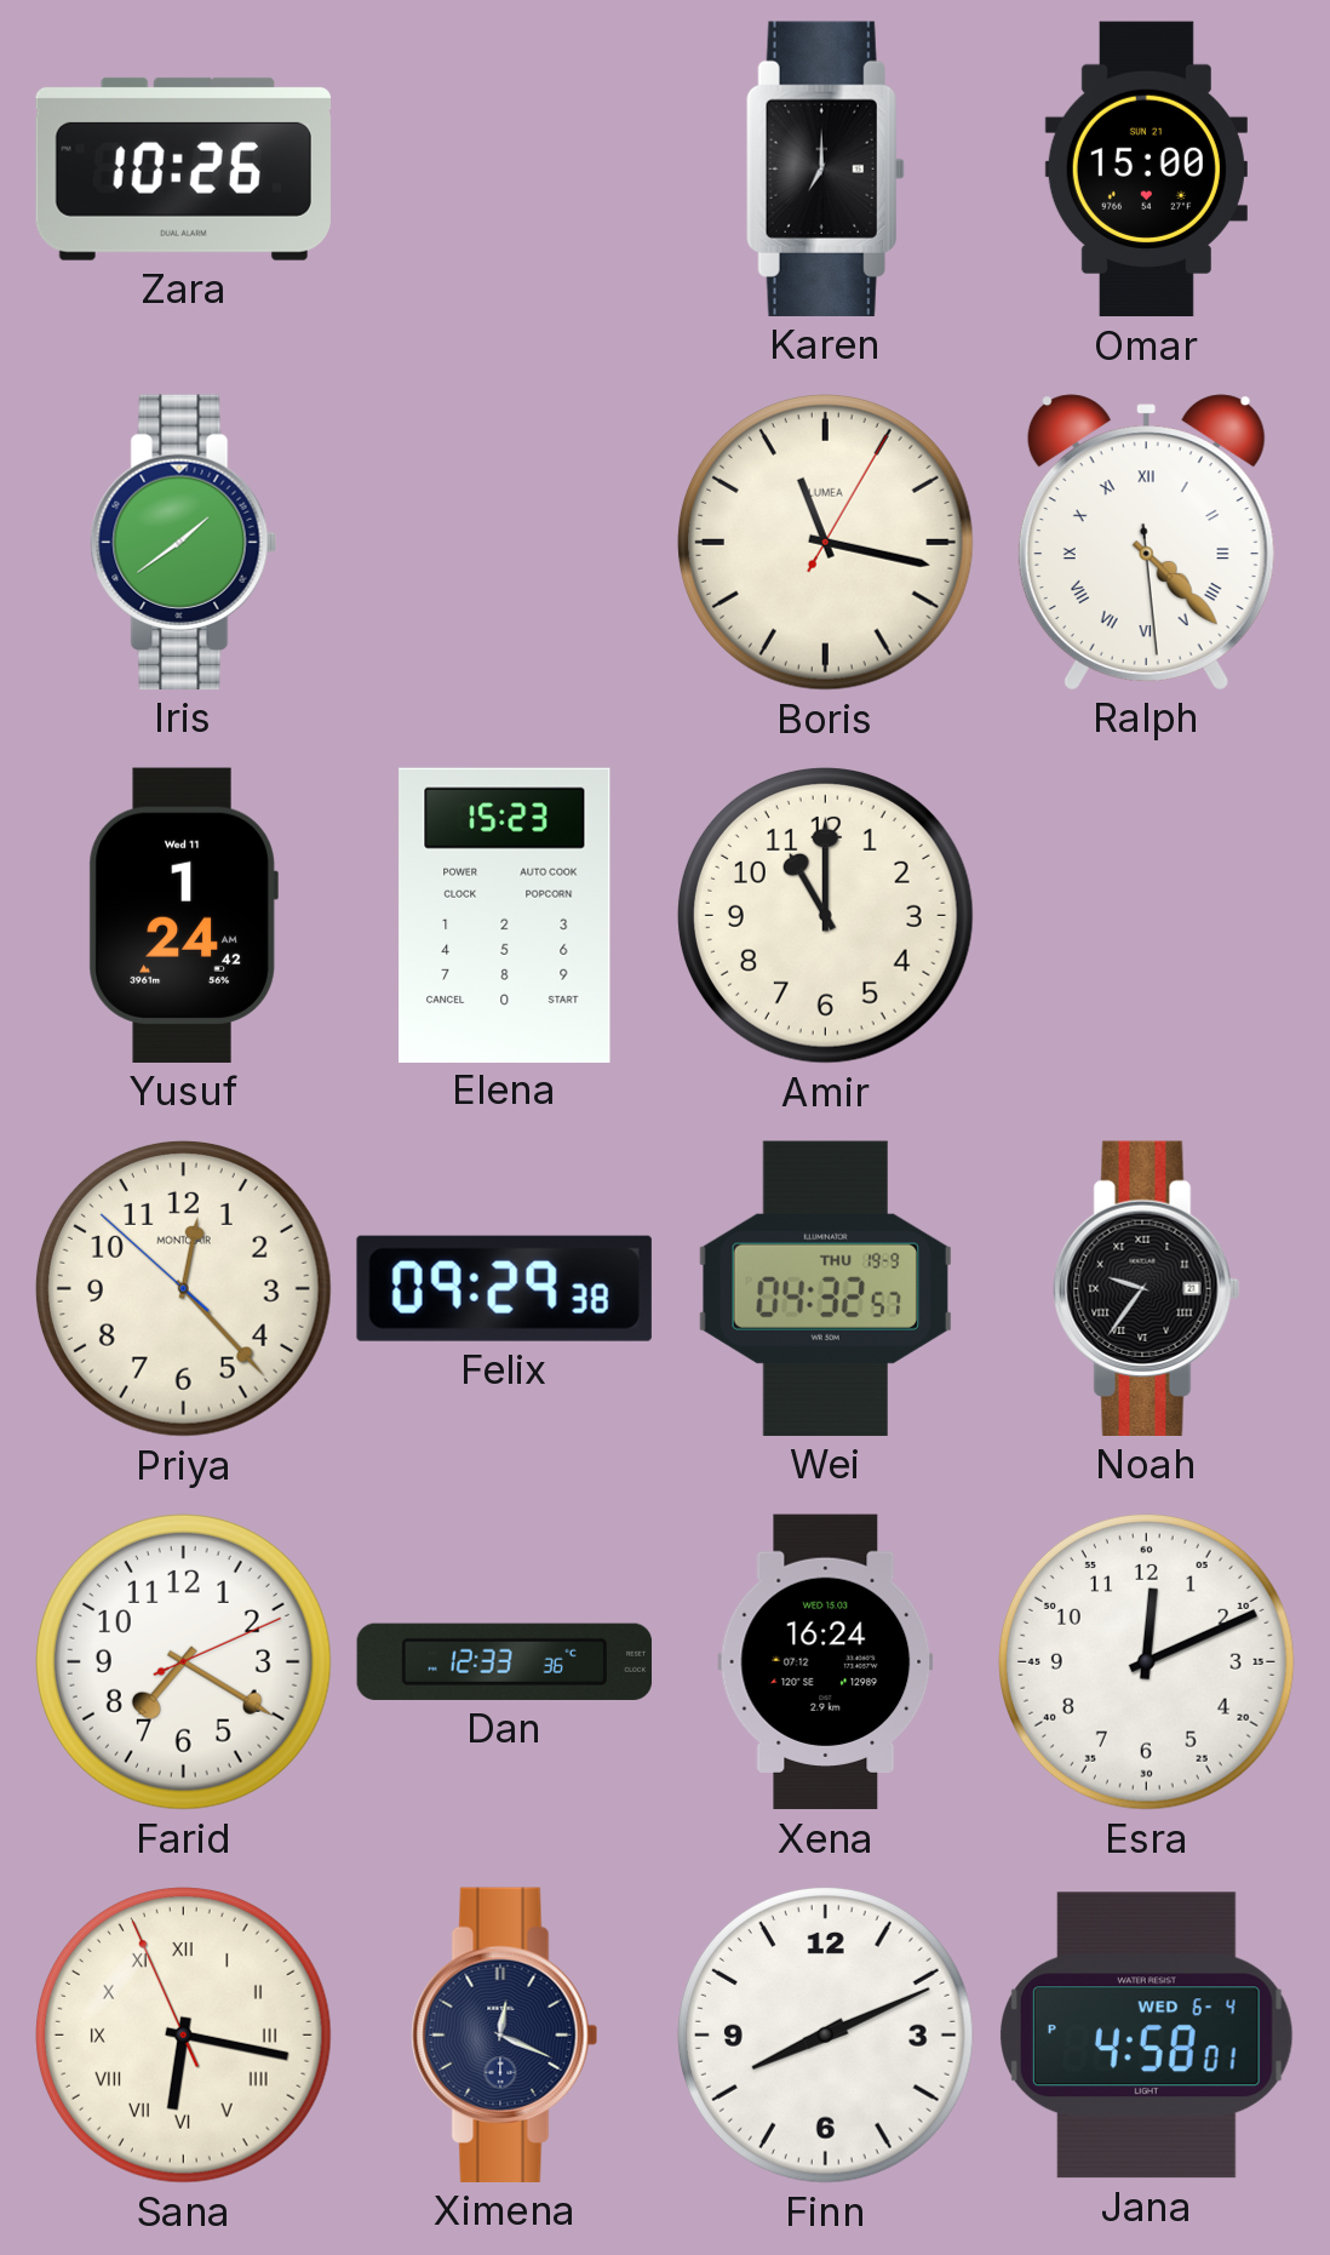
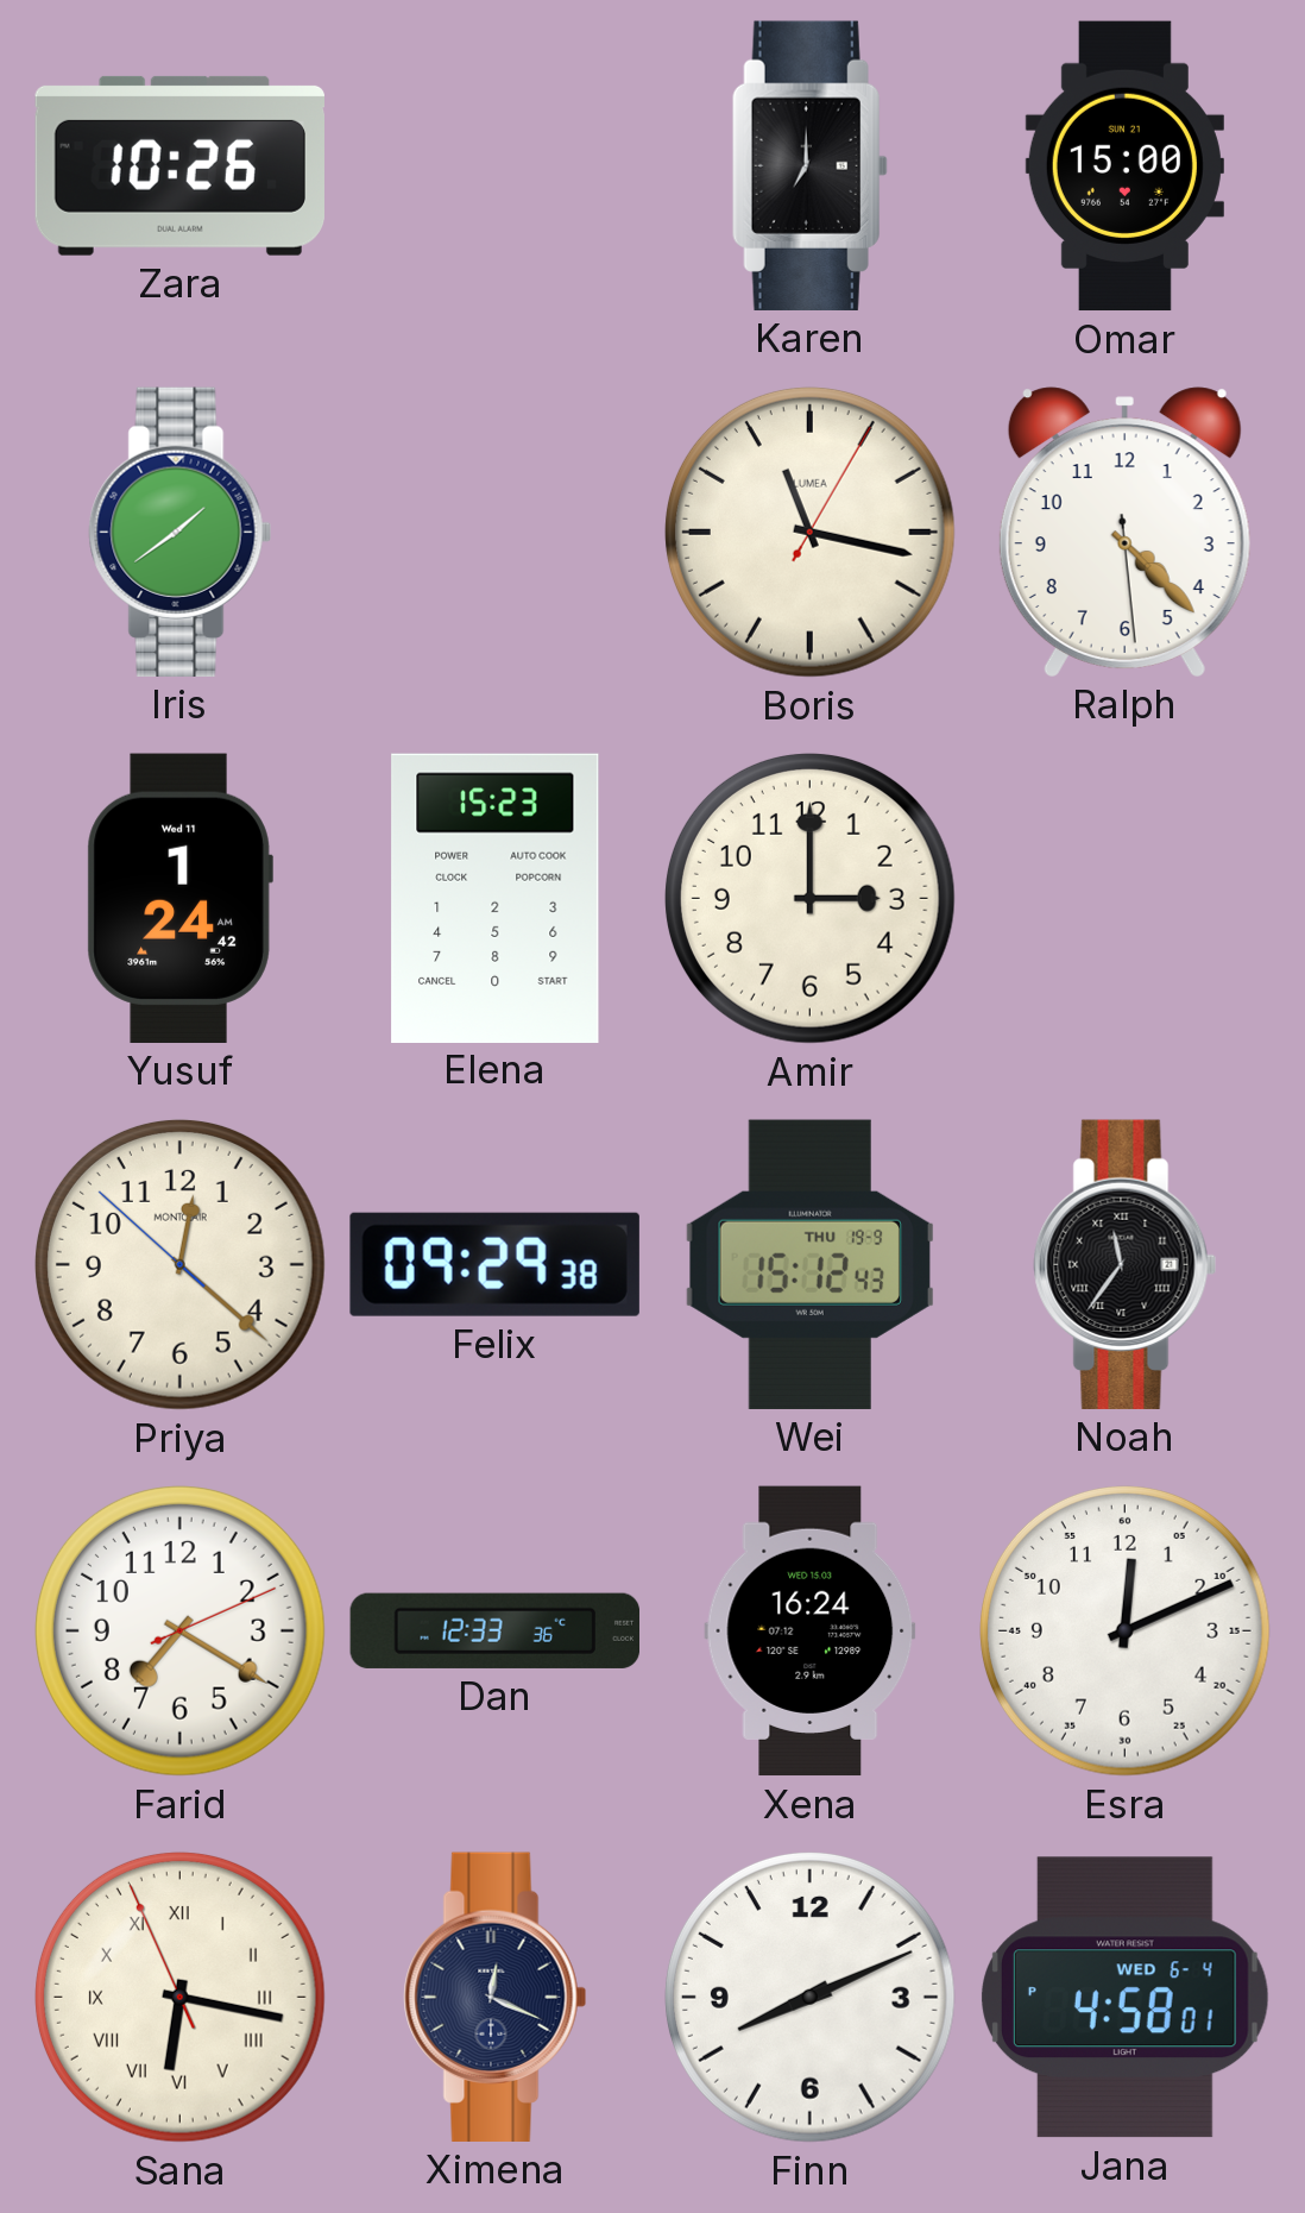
Ralph numerals: Roman -> Arabic (1124, 532)
Amir: 11:00 -> 3:00 (809, 898)
Priya: 12:22 -> 12:21 (179, 1264)
Wei: 04:32 -> 15:12 (809, 1264)
Noah: 9:36 -> 11:36 (1126, 1264)
